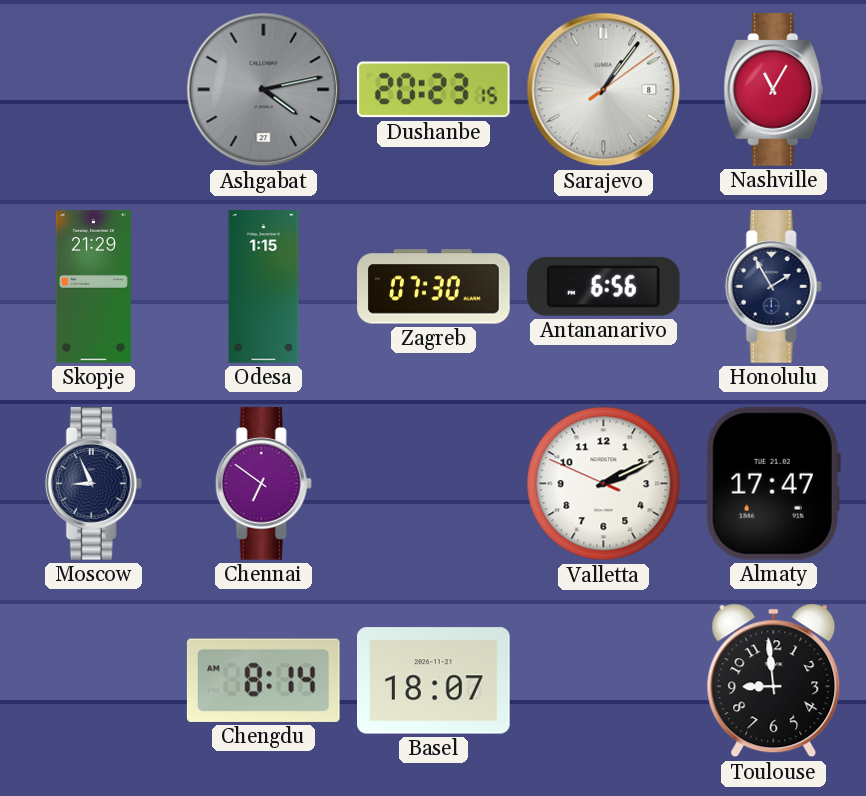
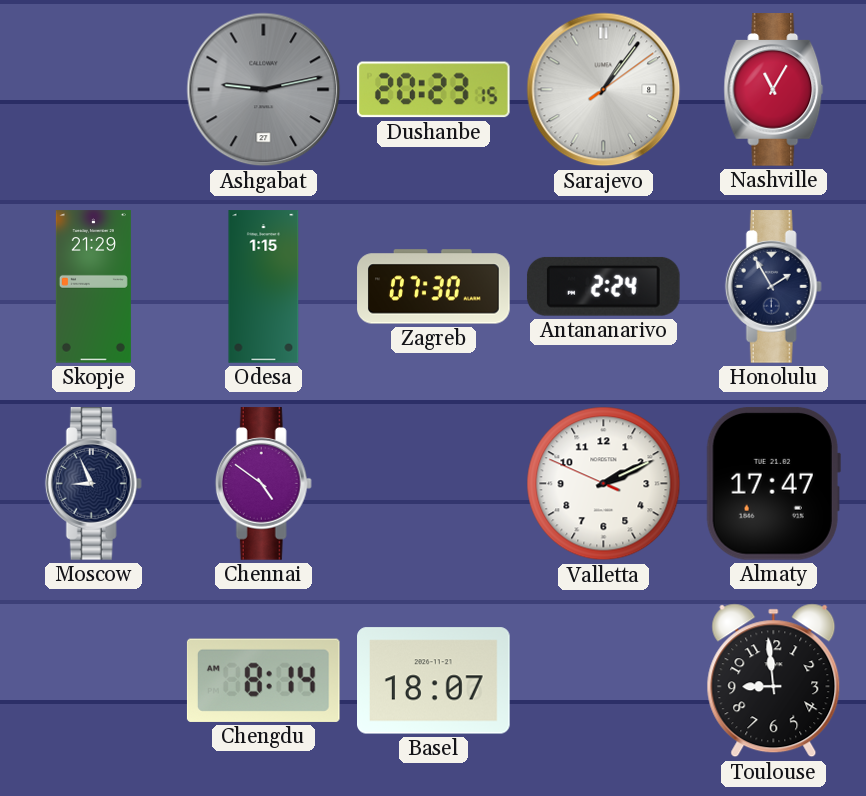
Ashgabat: 4:13 -> 9:13 (264, 90)
Antananarivo: 6:56 -> 2:24 (603, 286)
Chennai: 6:51 -> 4:51 (263, 484)
